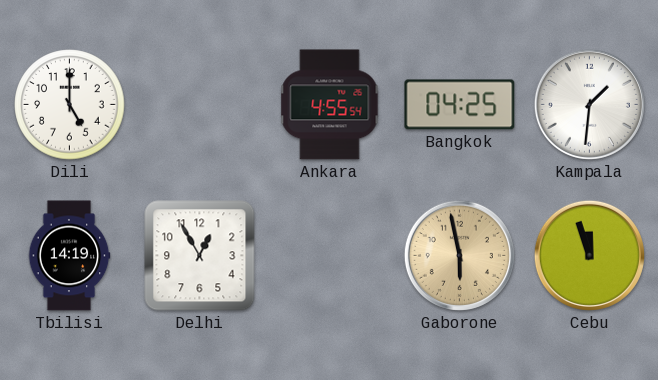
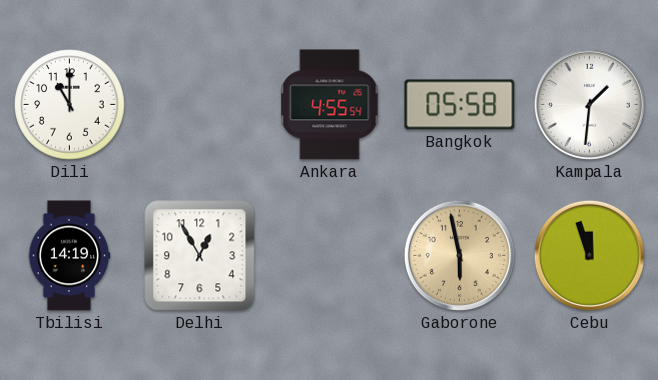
Dili: 5:00 -> 11:00 (70, 105)
Bangkok: 04:25 -> 05:58 (460, 105)
